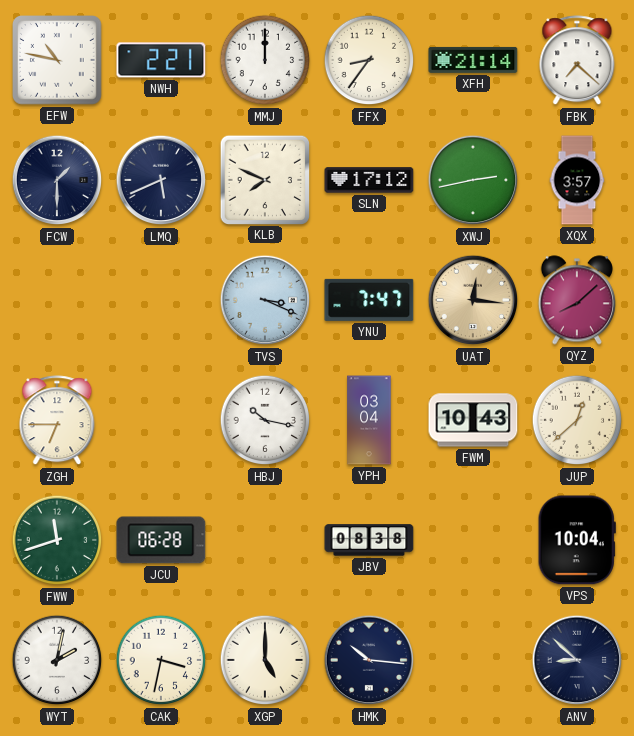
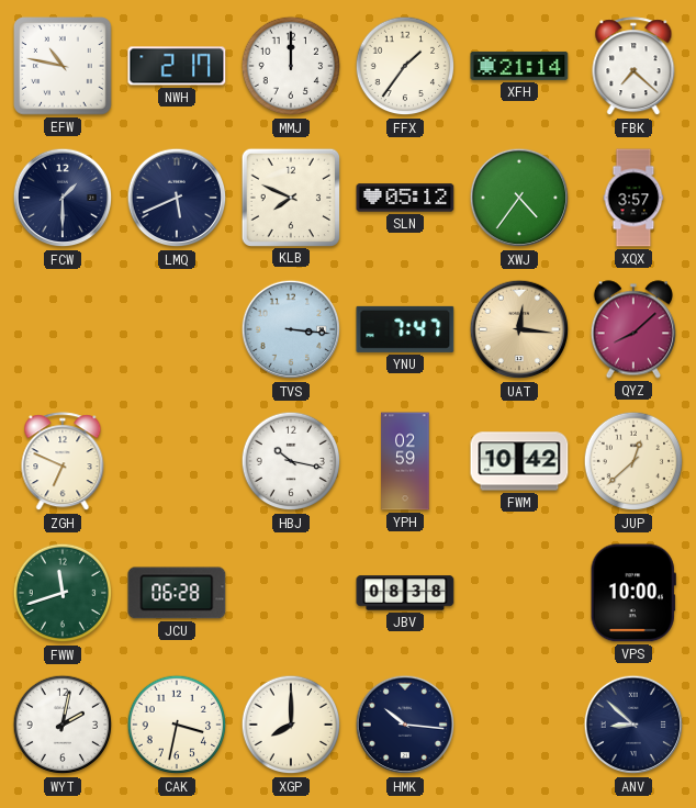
NWH: 2:21 -> 2:17 (177, 66)
FFX: 8:36 -> 1:36 (405, 66)
SLN: 17:12 -> 05:12 (405, 198)
XWJ: 2:43 -> 4:36 (519, 198)
TVS: 3:19 -> 3:16 (291, 329)
ZGH: 6:45 -> 6:49 (63, 462)
YPH: 03:04 -> 02:59 (405, 461)
FWM: 10:43 -> 10:42 (519, 461)
VPS: 10:04 -> 10:00 (633, 593)
XGP: 5:00 -> 8:00 (291, 725)
